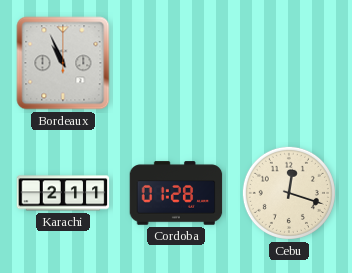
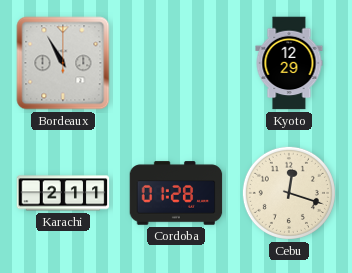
Bordeaux: 10:56 -> 10:55 (63, 63)
Kyoto: none -> 12:29 (289, 63)
